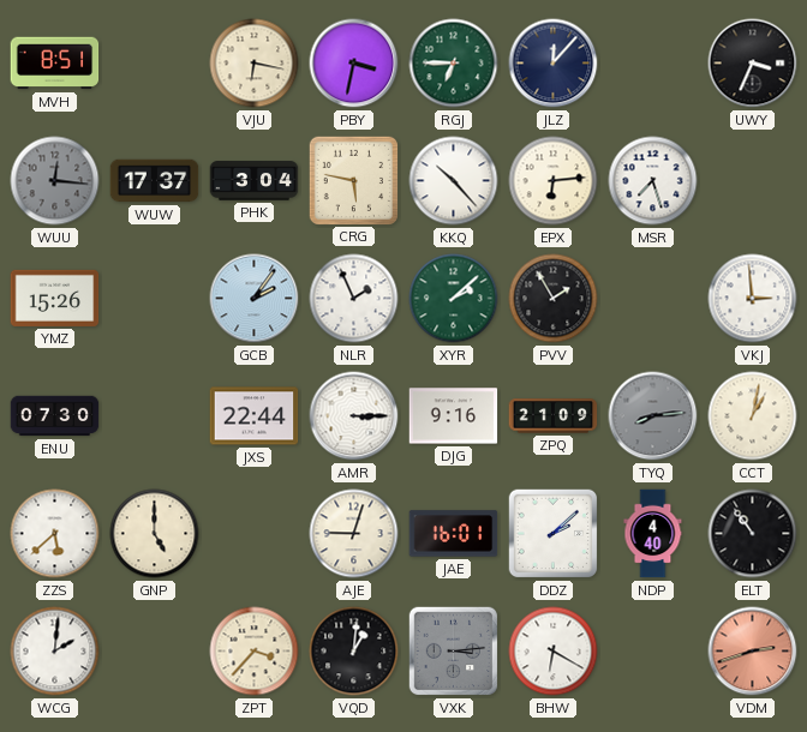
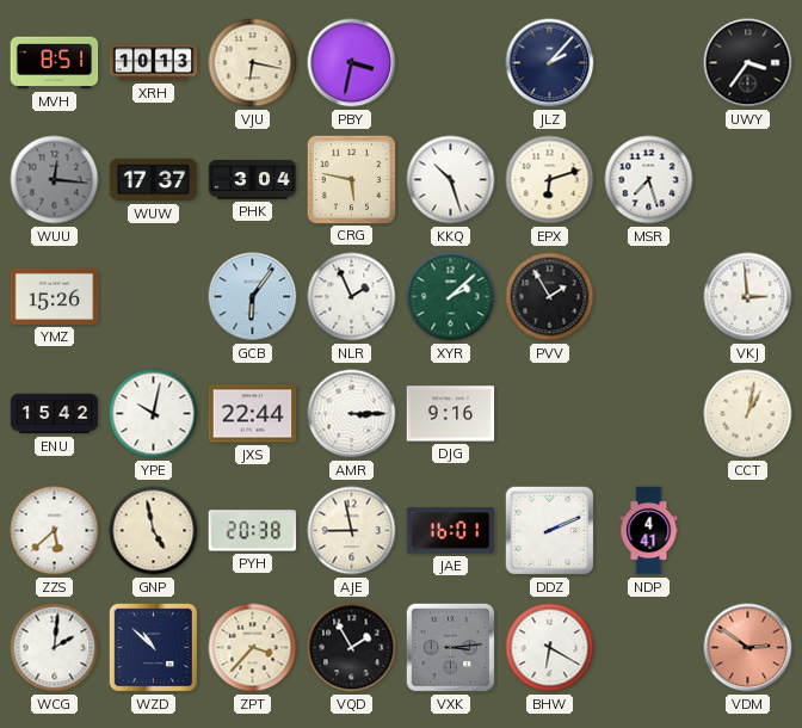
XRH: none -> 10:13 (154, 63)
RGJ: 6:45 -> none (454, 64)
JLZ: 12:07 -> 2:07 (550, 63)
UWY: 3:34 -> 3:36 (748, 63)
KKQ: 10:23 -> 10:27 (451, 180)
EPX: 6:14 -> 6:12 (550, 180)
GCB: 2:06 -> 6:06 (253, 297)
ENU: 07:30 -> 15:42 (55, 414)
YPE: none -> 10:02 (154, 414)
ZPQ: 21:09 -> none (554, 416)
TYQ: 8:14 -> none (653, 416)
GNP: 5:00 -> 4:58 (154, 531)
PYH: none -> 20:38 (253, 531)
AJE: 9:03 -> 8:58 (352, 531)
DDZ: 2:08 -> 2:11 (550, 531)
NDP: 4:40 -> 4:41 (649, 531)
ELT: 10:54 -> none (753, 534)
WZD: none -> 10:52 (154, 648)
VQD: 1:01 -> 1:55 (352, 648)
VDM: 2:42 -> 2:51 (748, 648)
